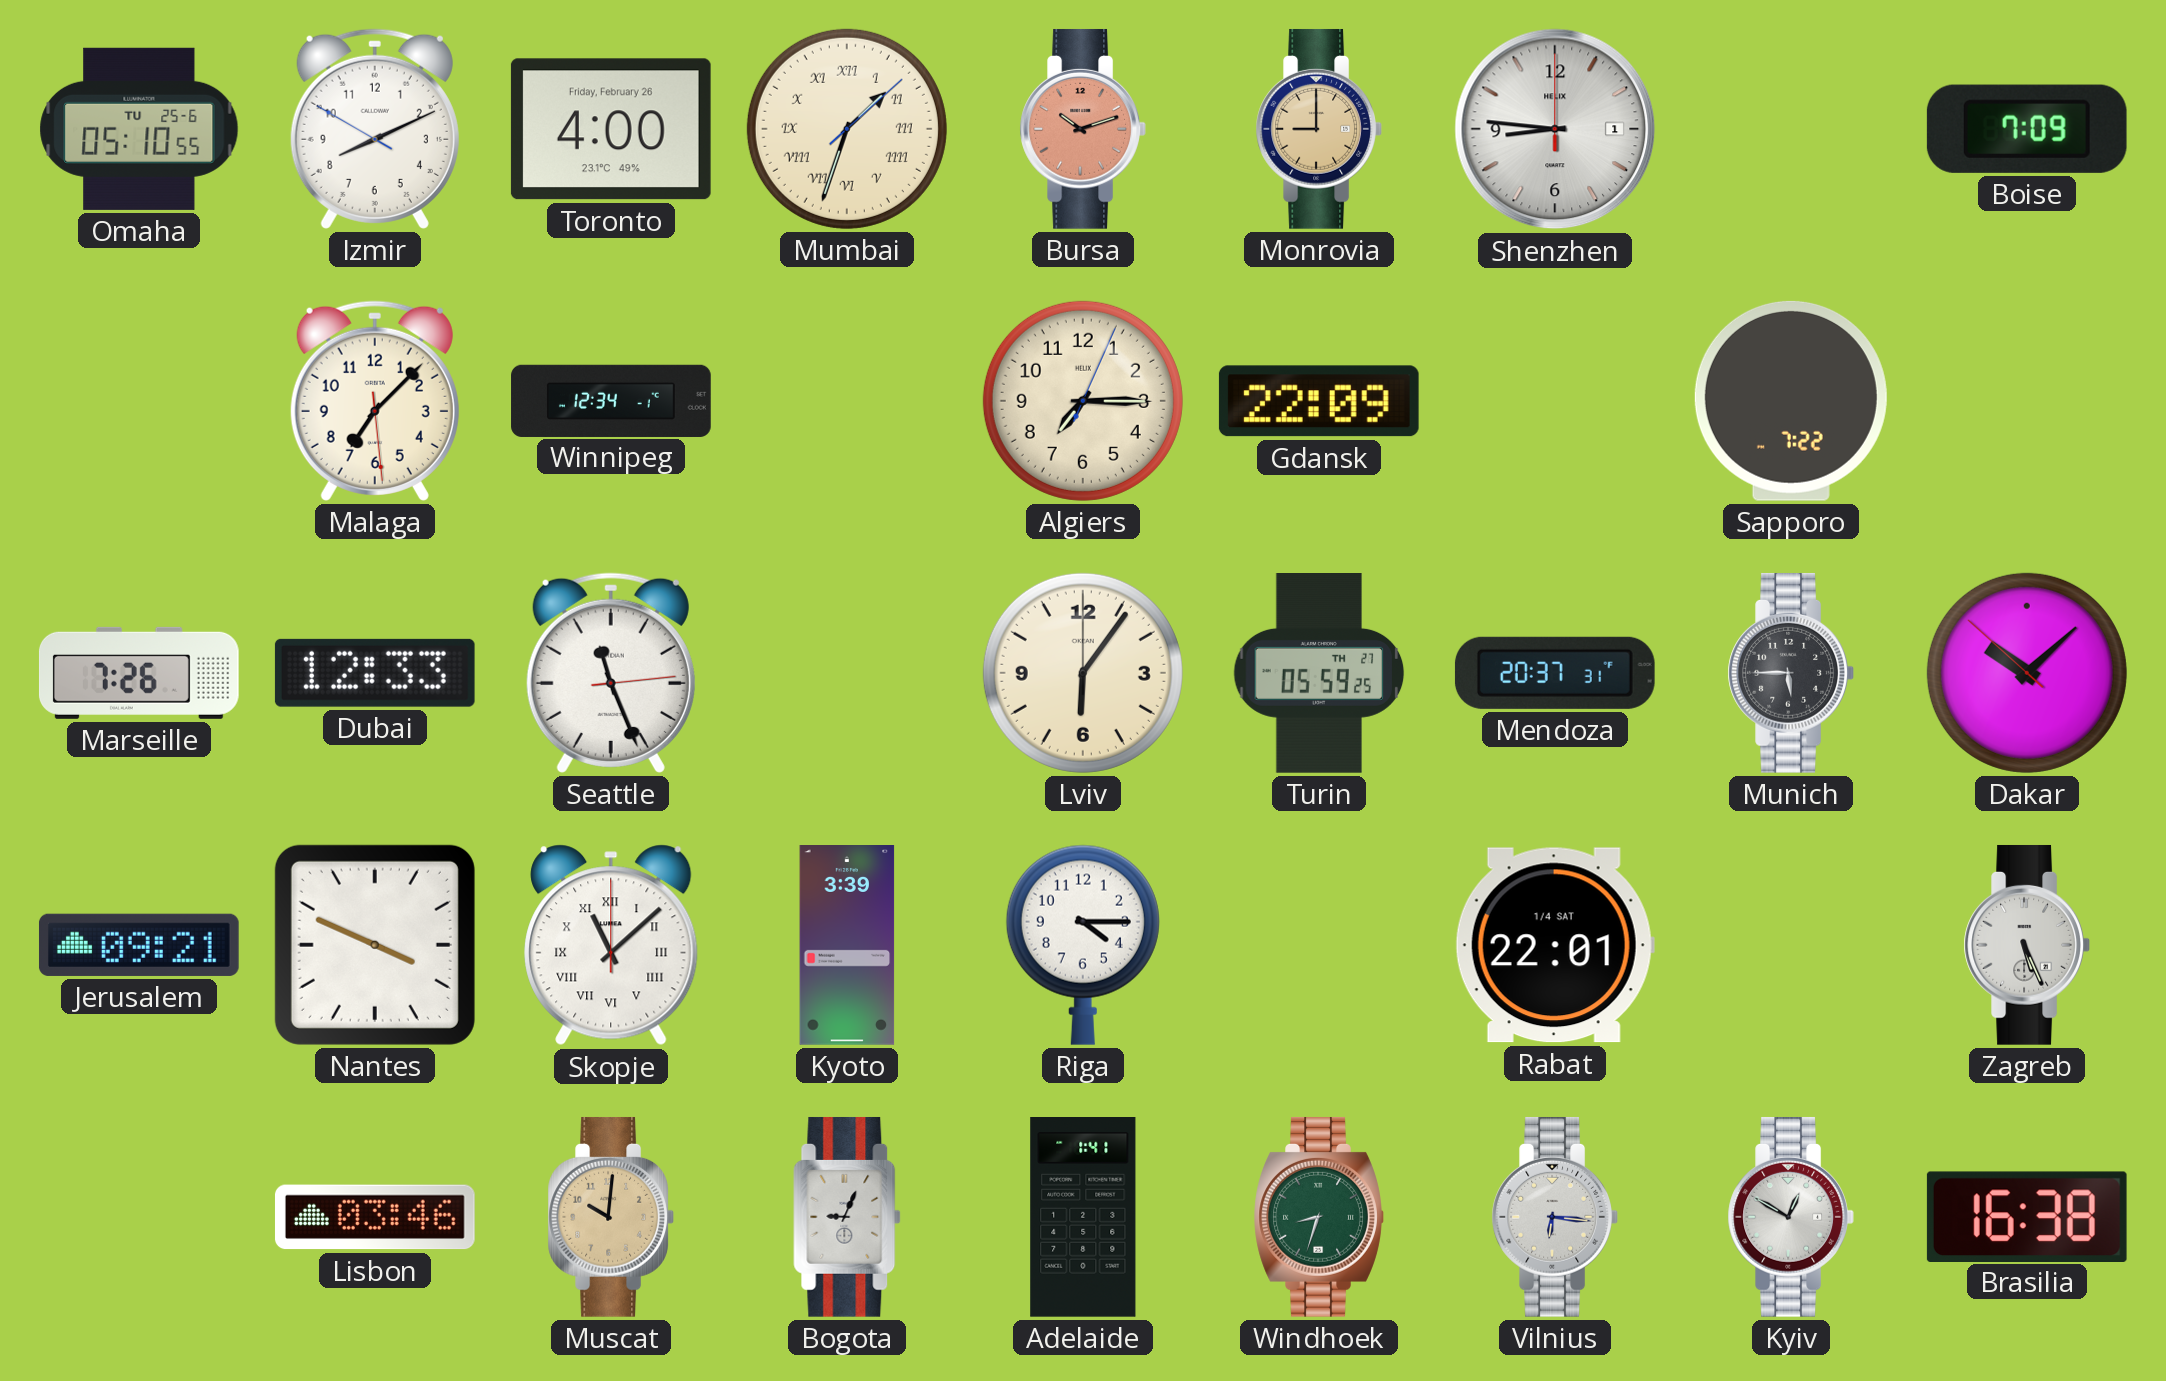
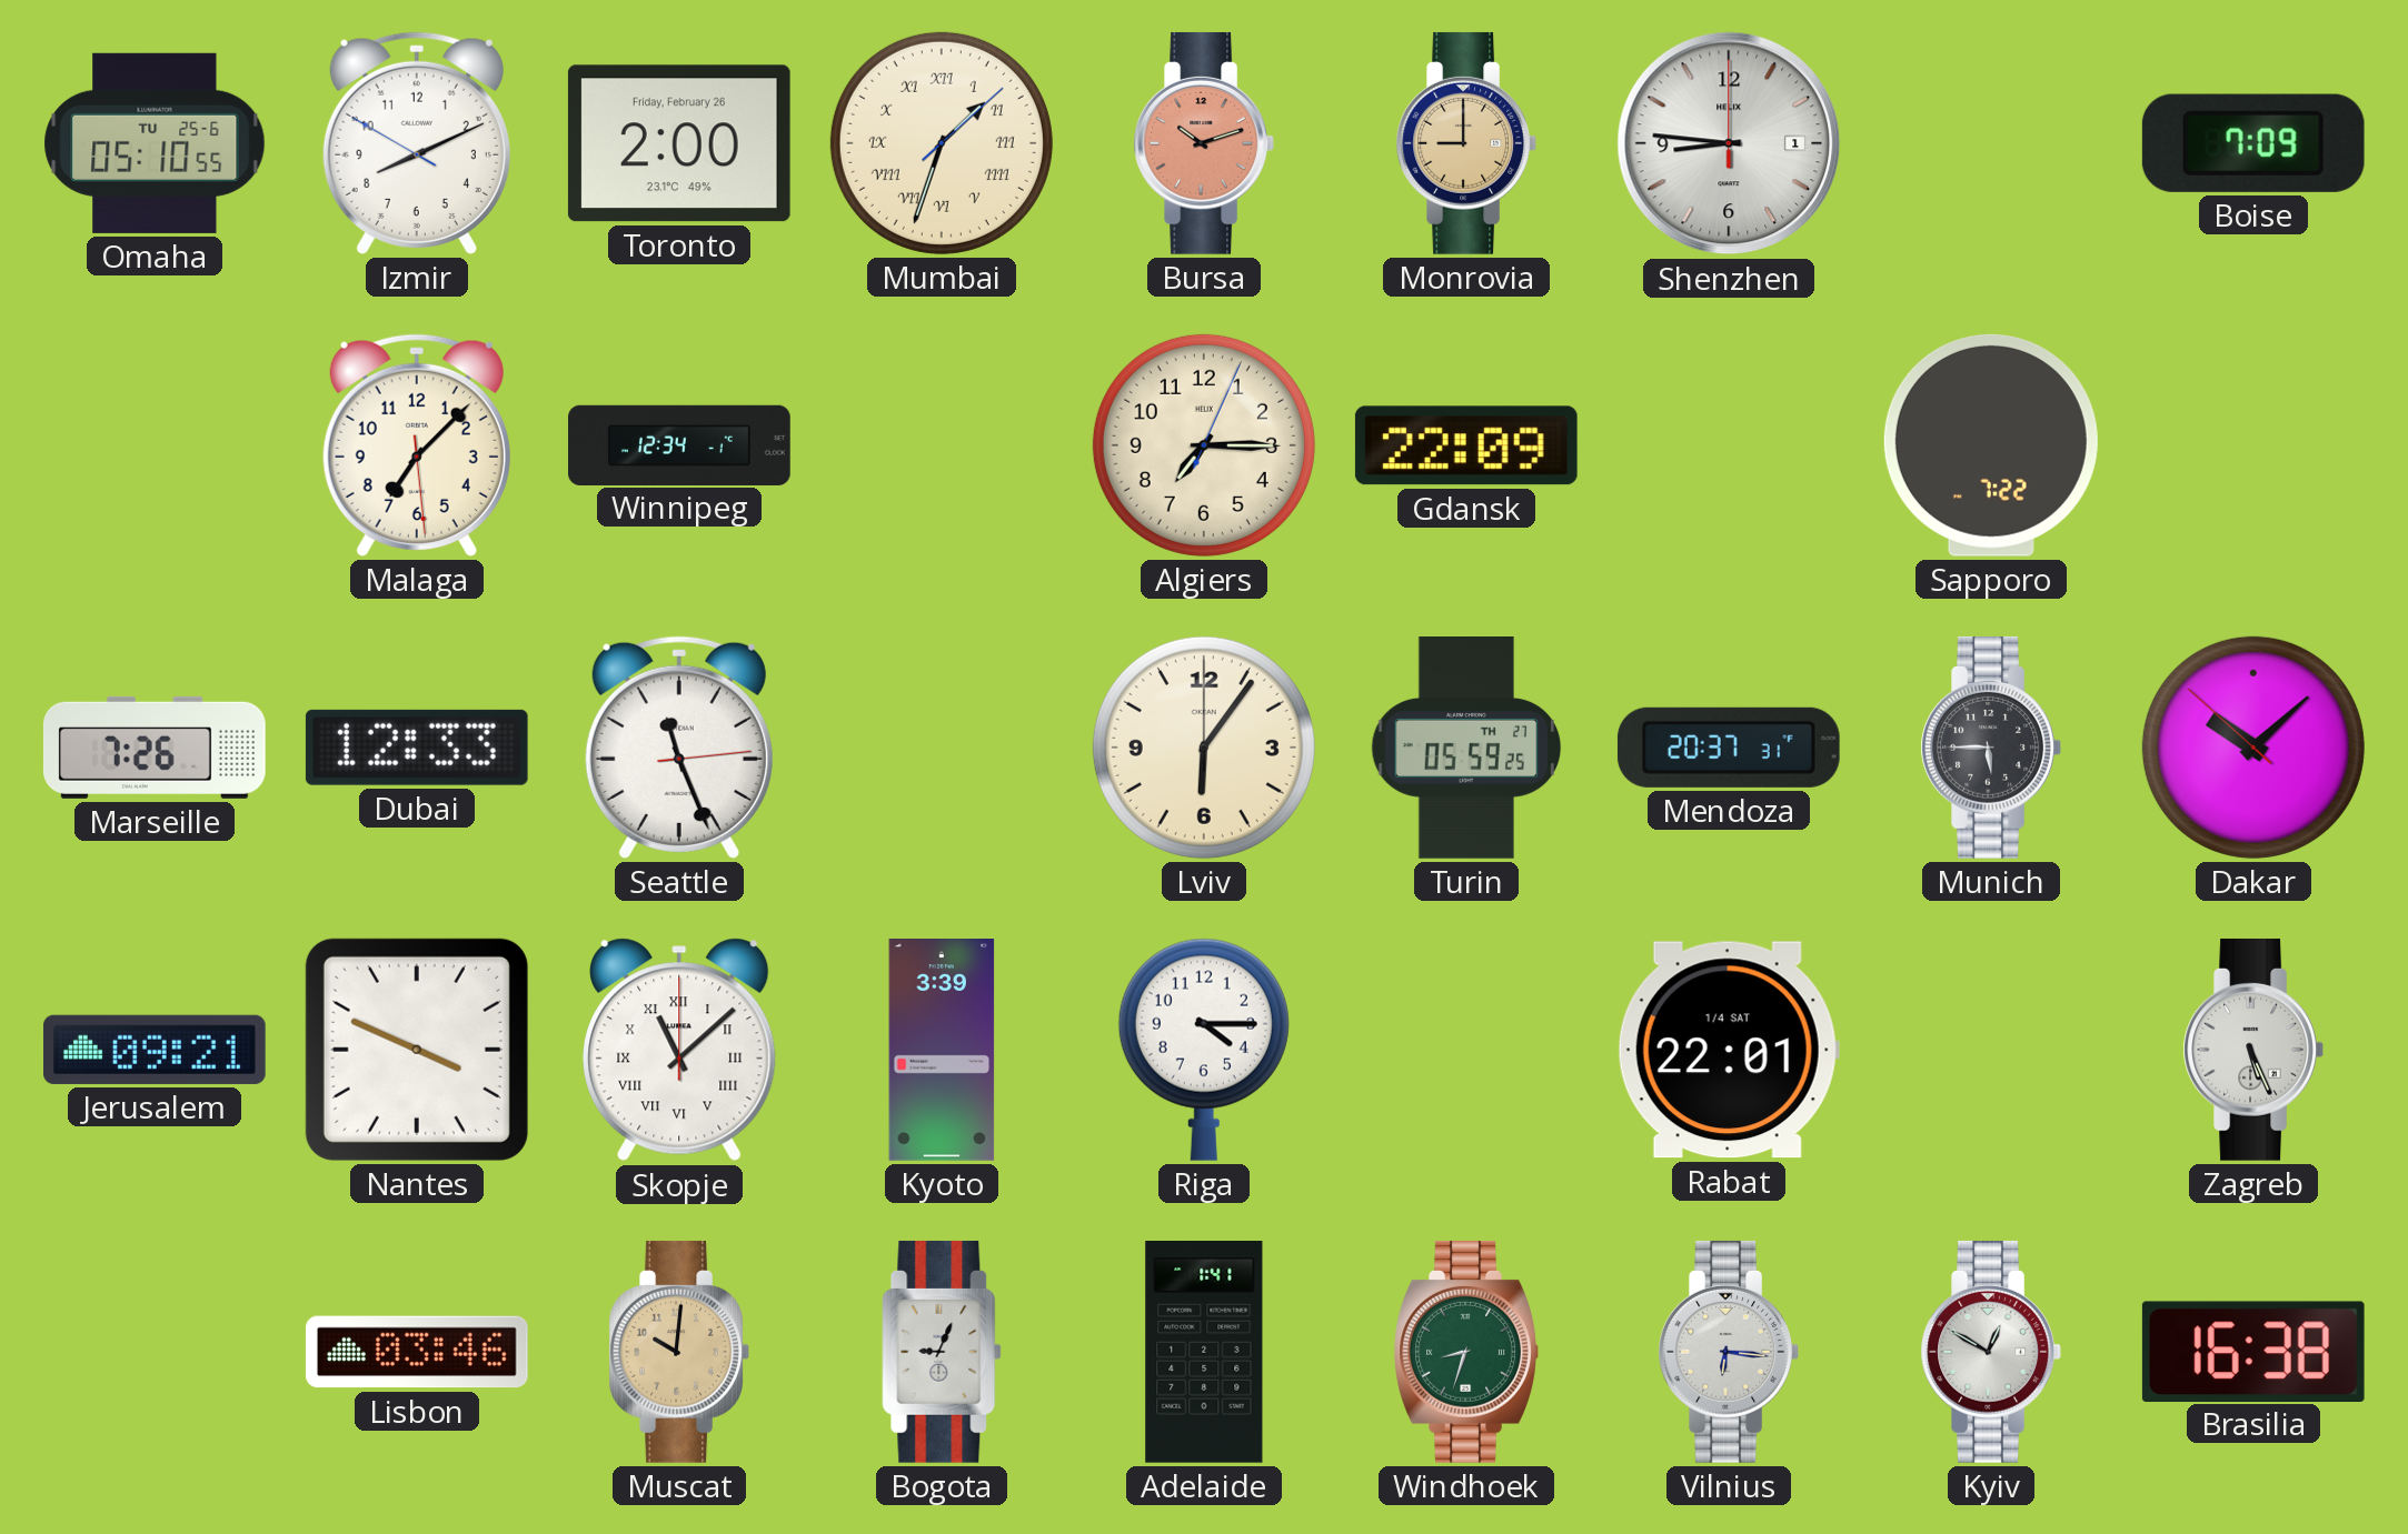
Toronto: 4:00 -> 2:00 (679, 143)
